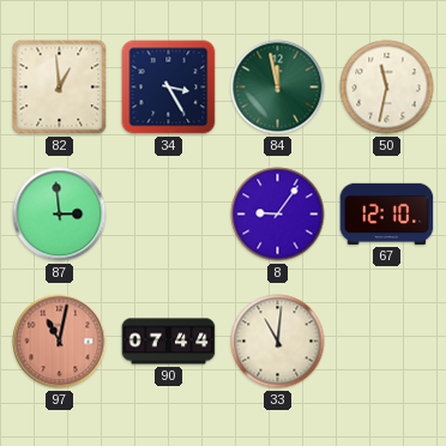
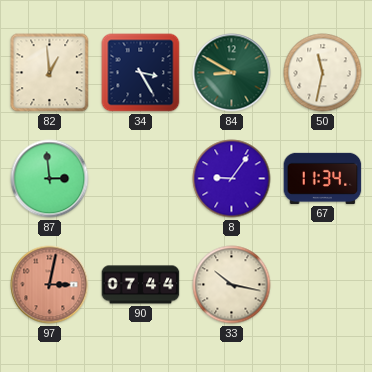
84: 11:58 -> 8:50 (232, 73)
67: 12:10 -> 11:34 (323, 178)
97: 11:02 -> 3:02 (50, 285)
33: 11:01 -> 10:17 (232, 285)
